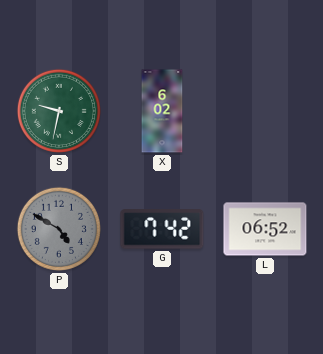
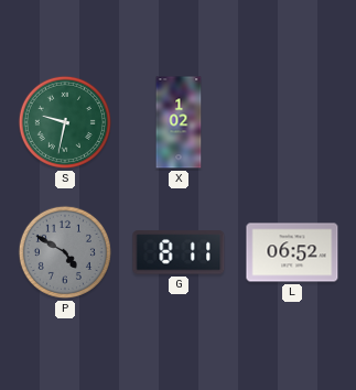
X: 6:02 -> 1:02 (179, 122)
G: 7:42 -> 8:11 (179, 252)
